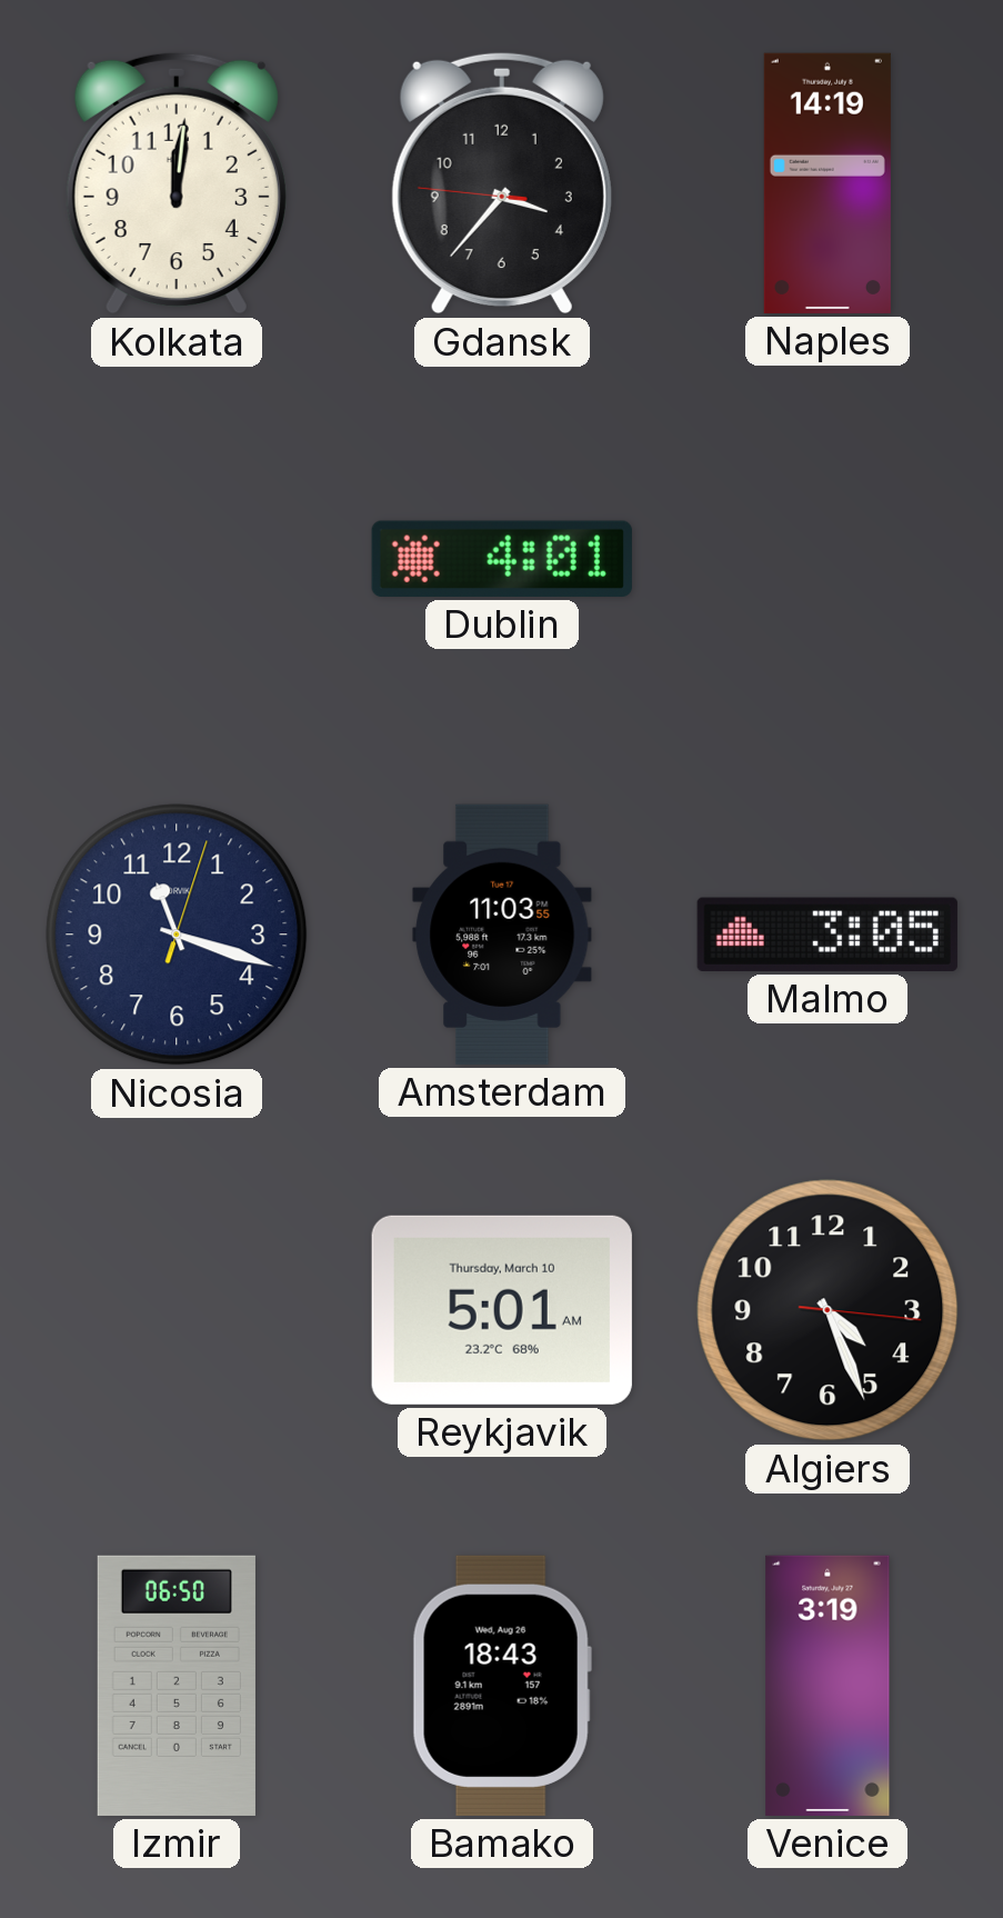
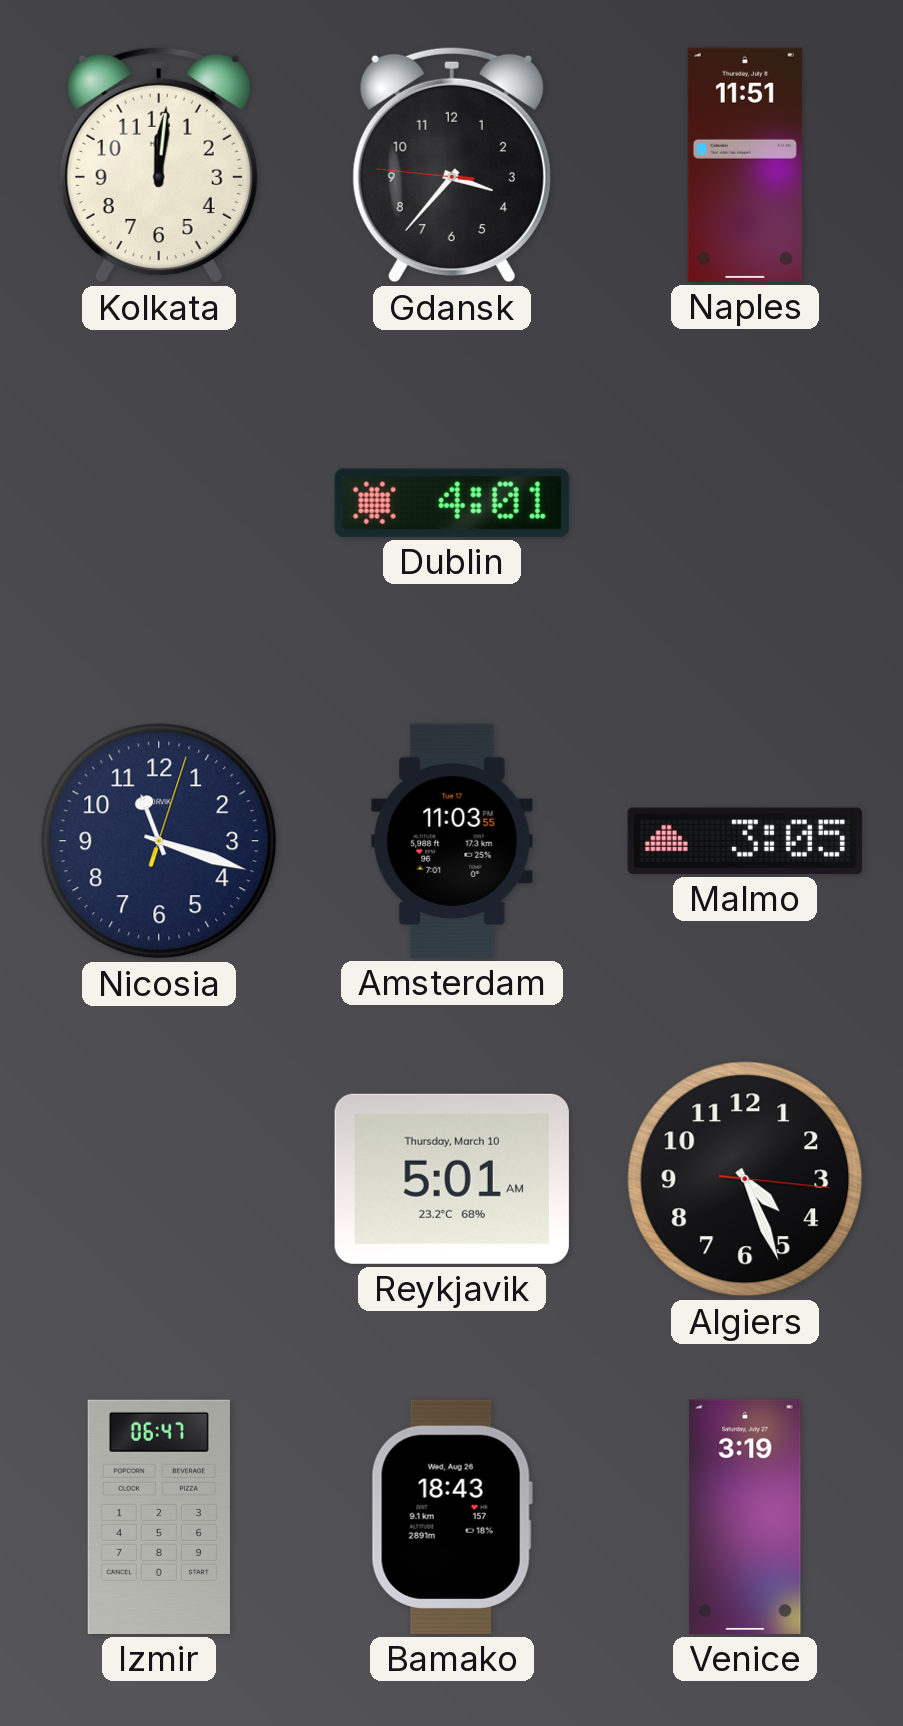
Naples: 14:19 -> 11:51 (745, 165)
Izmir: 06:50 -> 06:47 (159, 1517)
